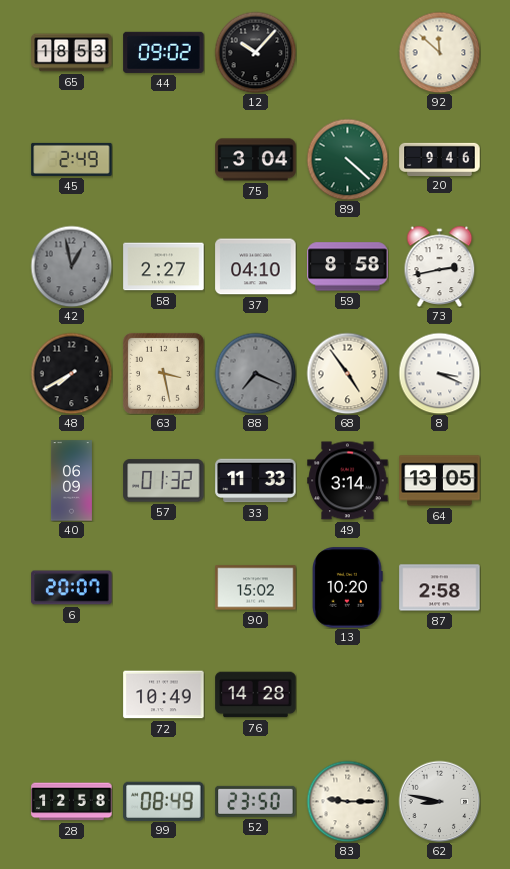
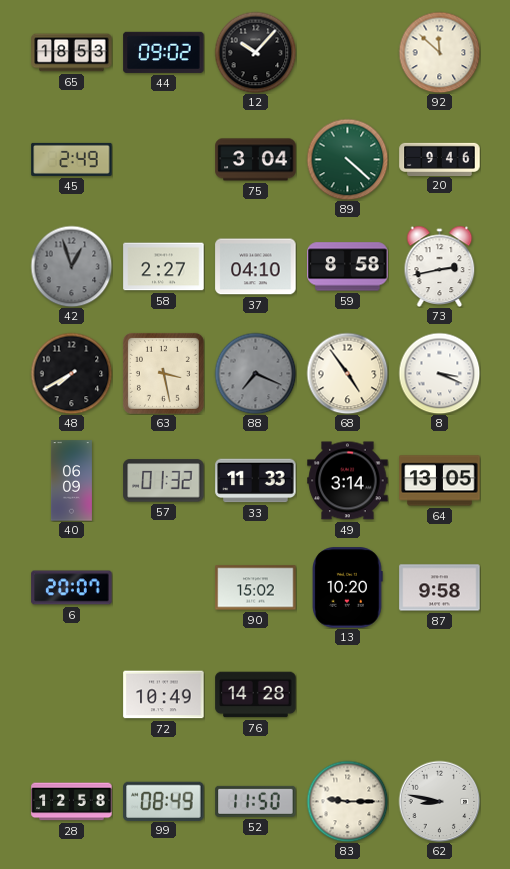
42: 12:58 -> 12:57 (71, 266)
87: 2:58 -> 9:58 (440, 588)
52: 23:50 -> 11:50 (256, 801)
